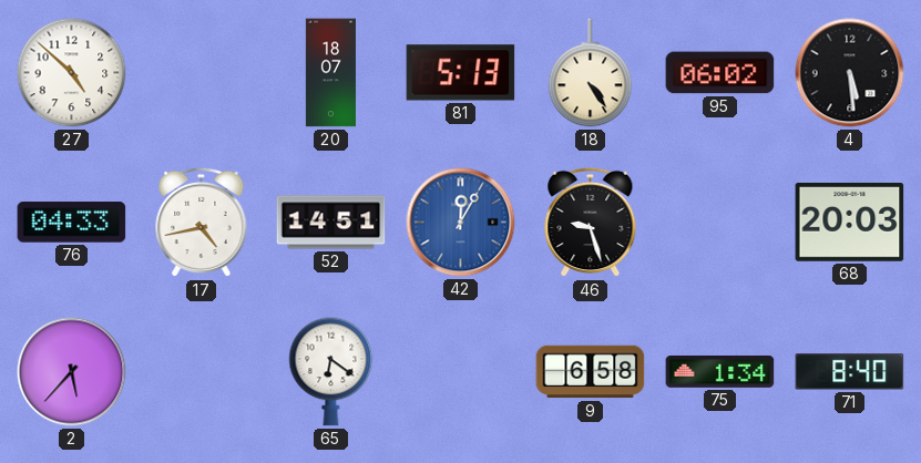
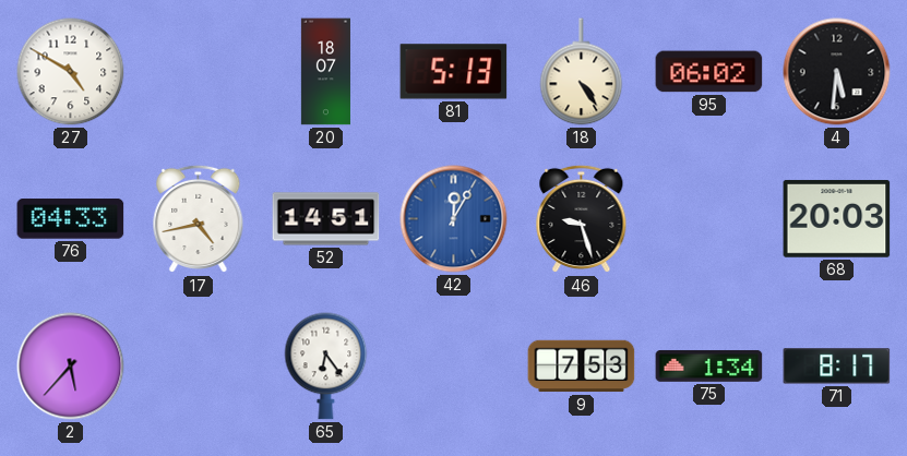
27: 4:52 -> 4:50 (71, 72)
4: 5:29 -> 5:31 (837, 72)
65: 6:21 -> 6:24 (326, 367)
9: 6:58 -> 7:53 (582, 367)
71: 8:40 -> 8:17 (837, 367)
